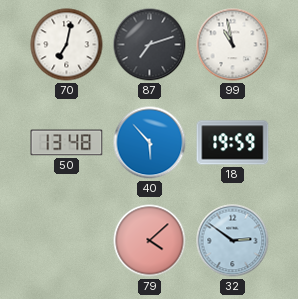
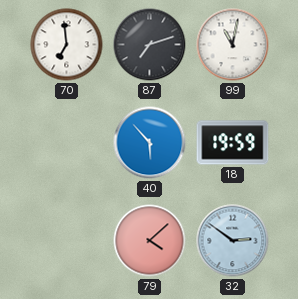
70: 7:02 -> 6:59 (67, 45)
99: 10:58 -> 11:02 (233, 45)
50: 13:48 -> none (67, 143)
